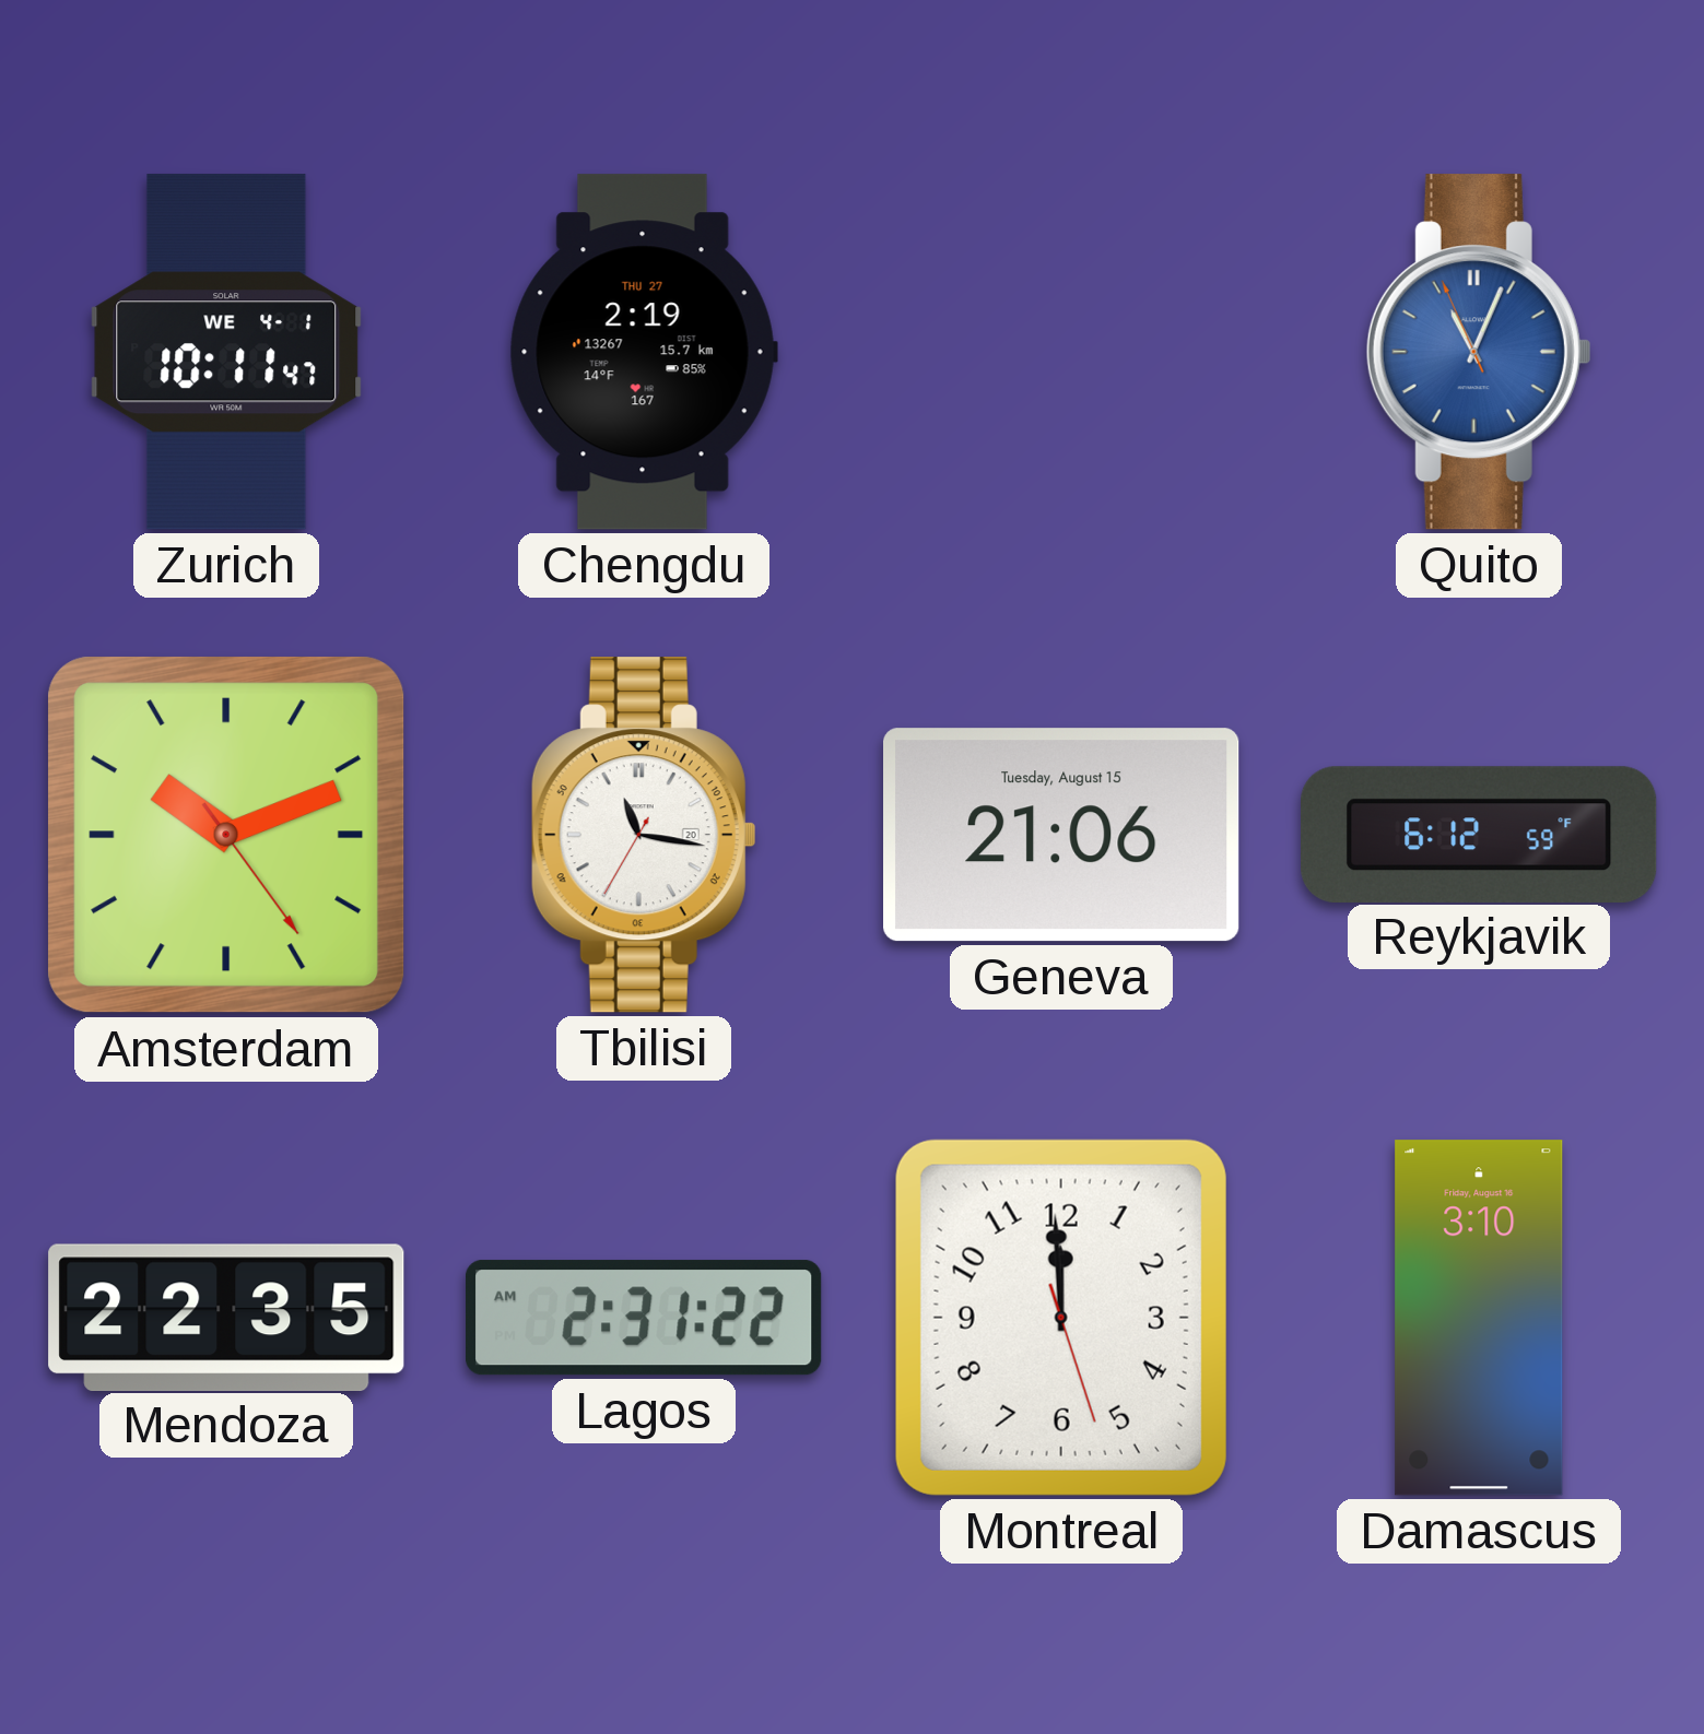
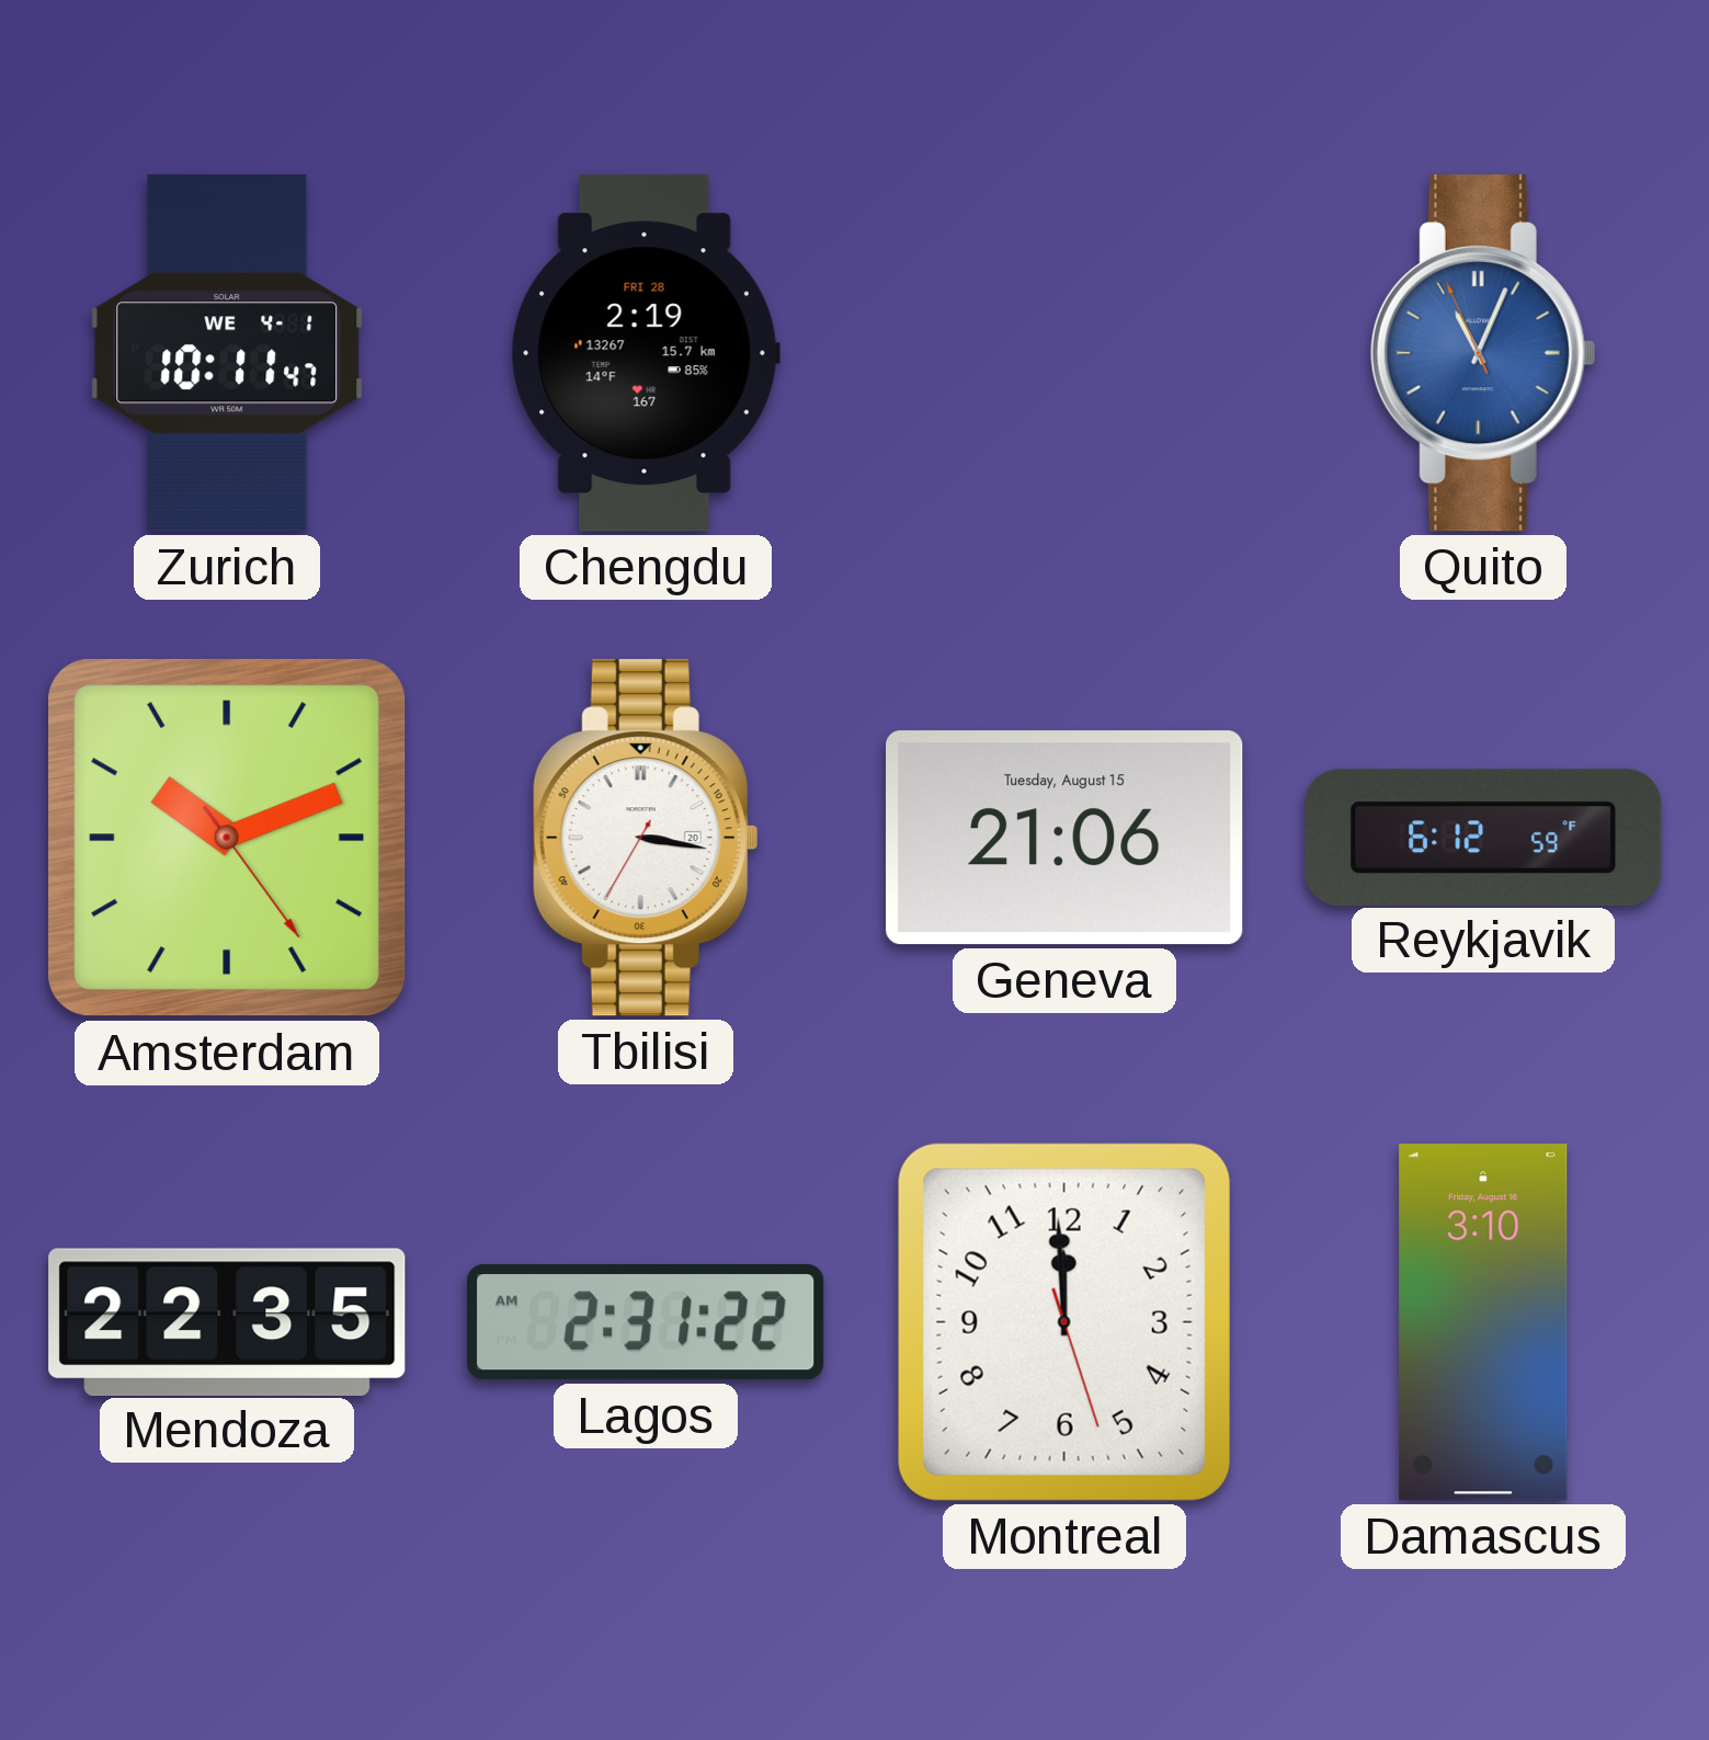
Chengdu date: THU 27 -> FRI 28 (646, 353)
Tbilisi: 11:16 -> 3:16 (646, 838)
